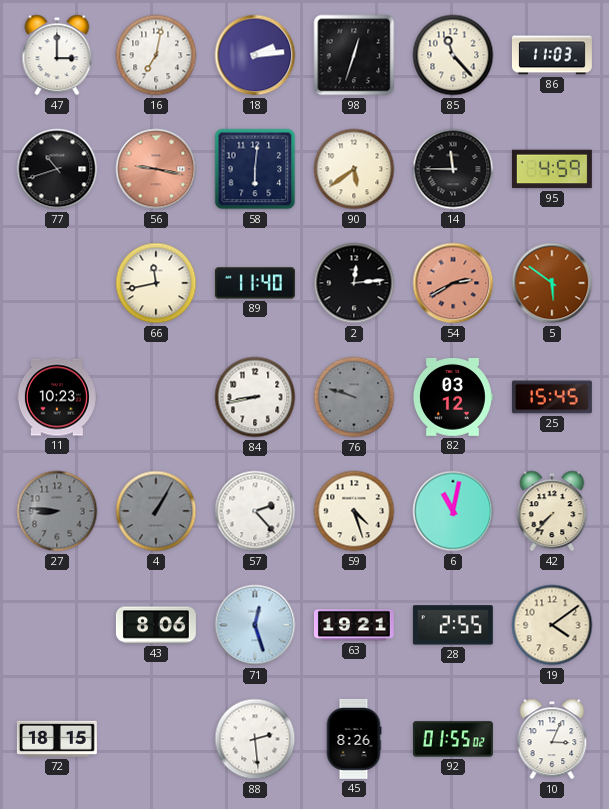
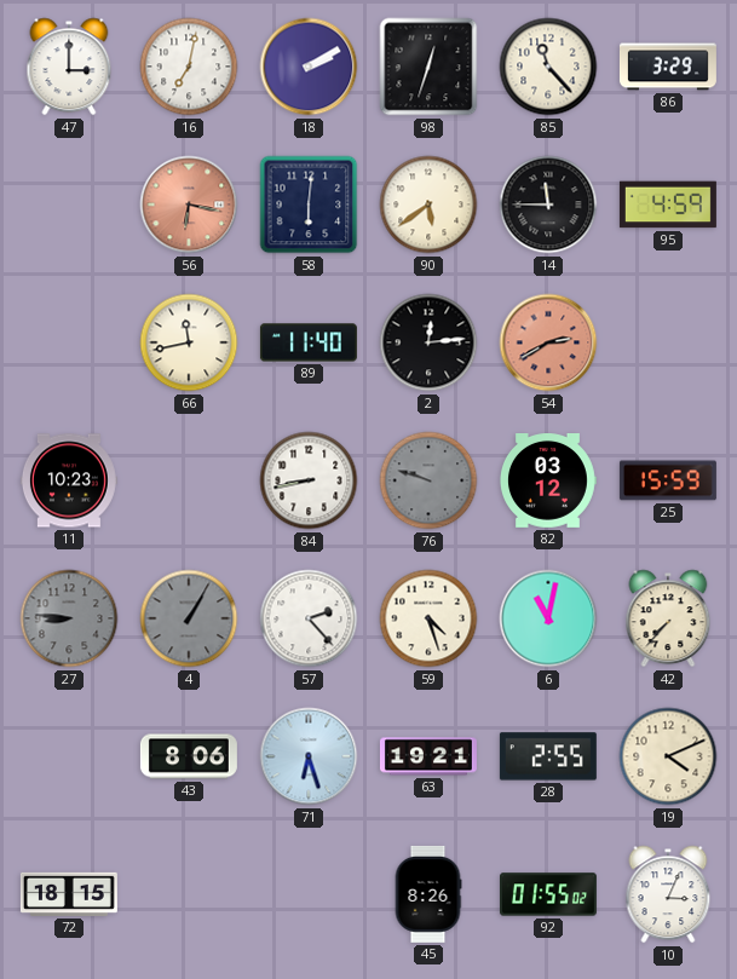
18: 2:14 -> 2:10 (309, 67)
86: 11:03 -> 3:29 (668, 67)
77: 10:42 -> none (57, 169)
56: 9:17 -> 6:17 (189, 205)
5: 5:51 -> none (552, 283)
25: 15:45 -> 15:59 (668, 480)
71: 12:27 -> 6:27 (309, 756)
19: 4:09 -> 4:11 (668, 756)
88: 2:29 -> none (255, 739)
